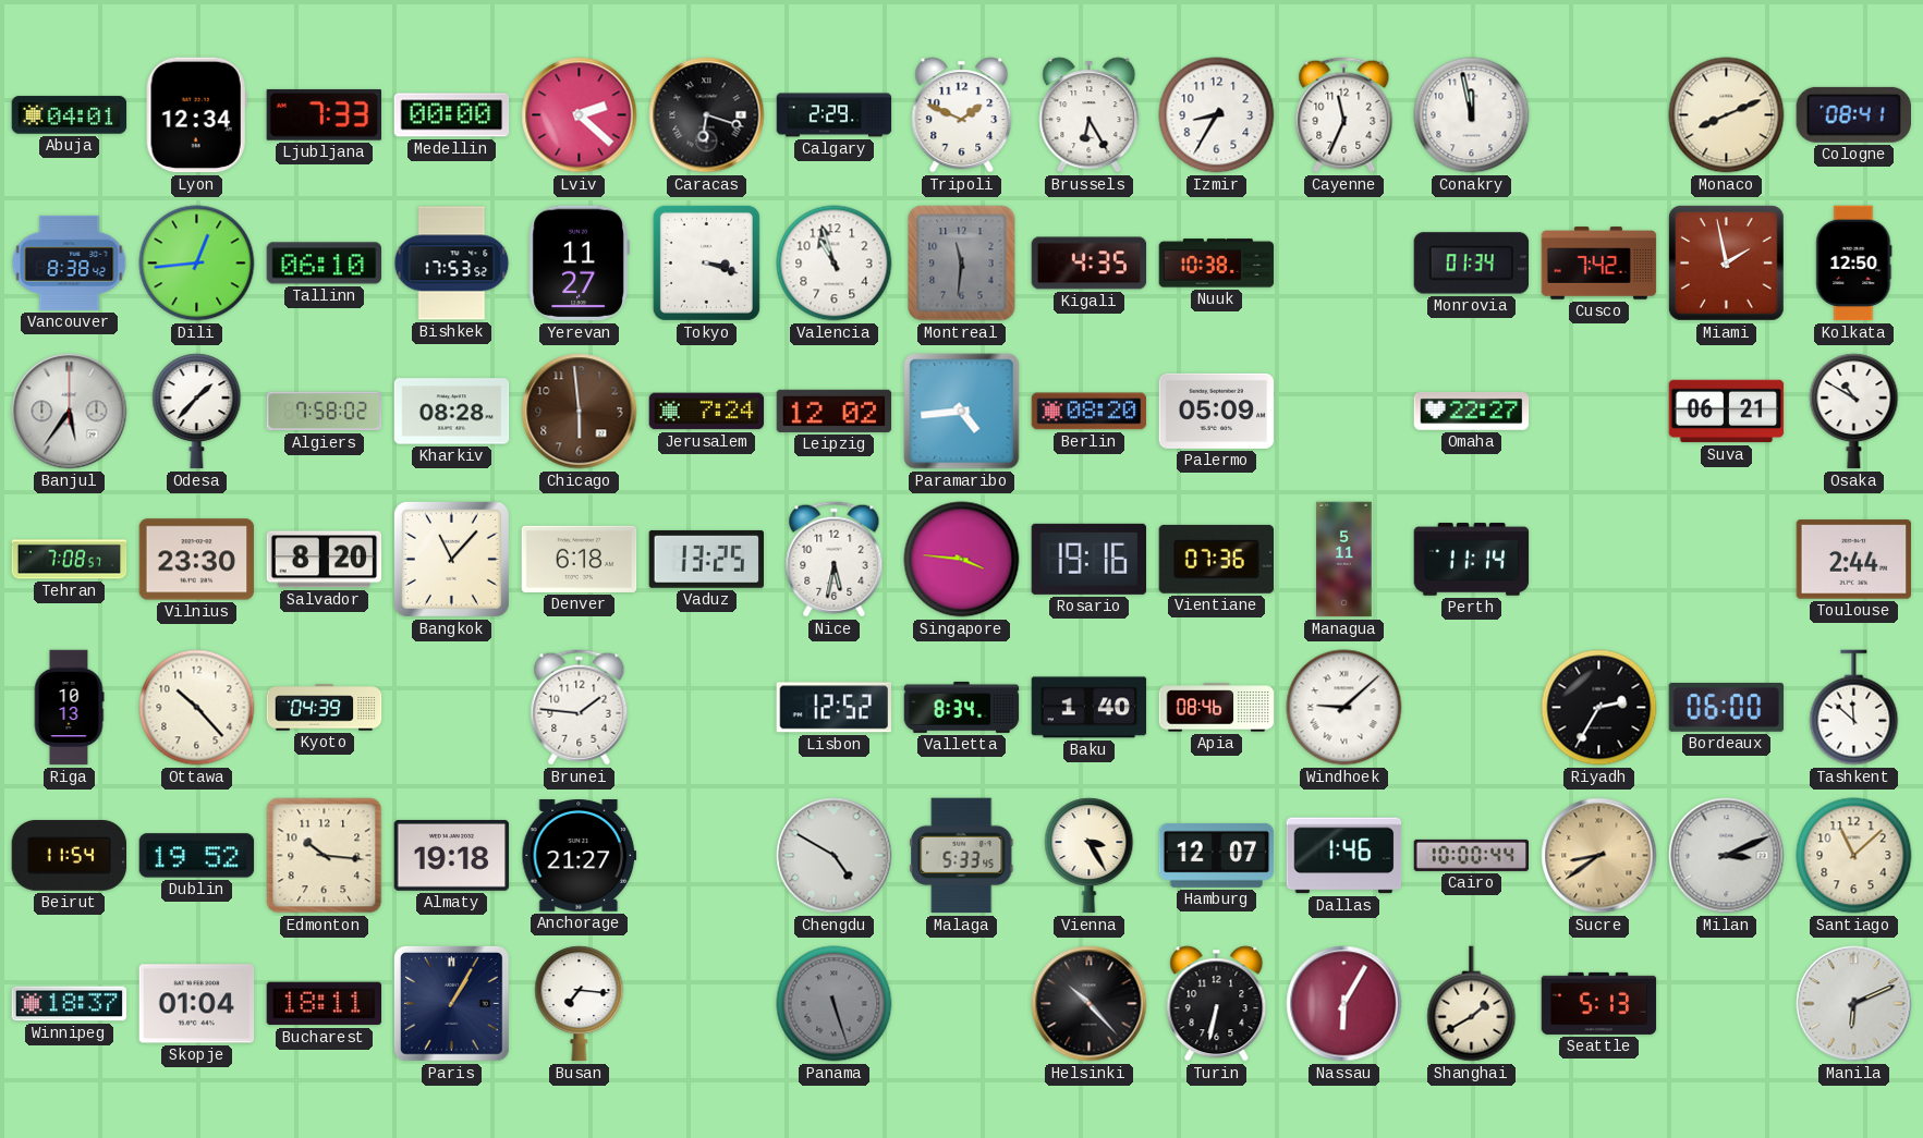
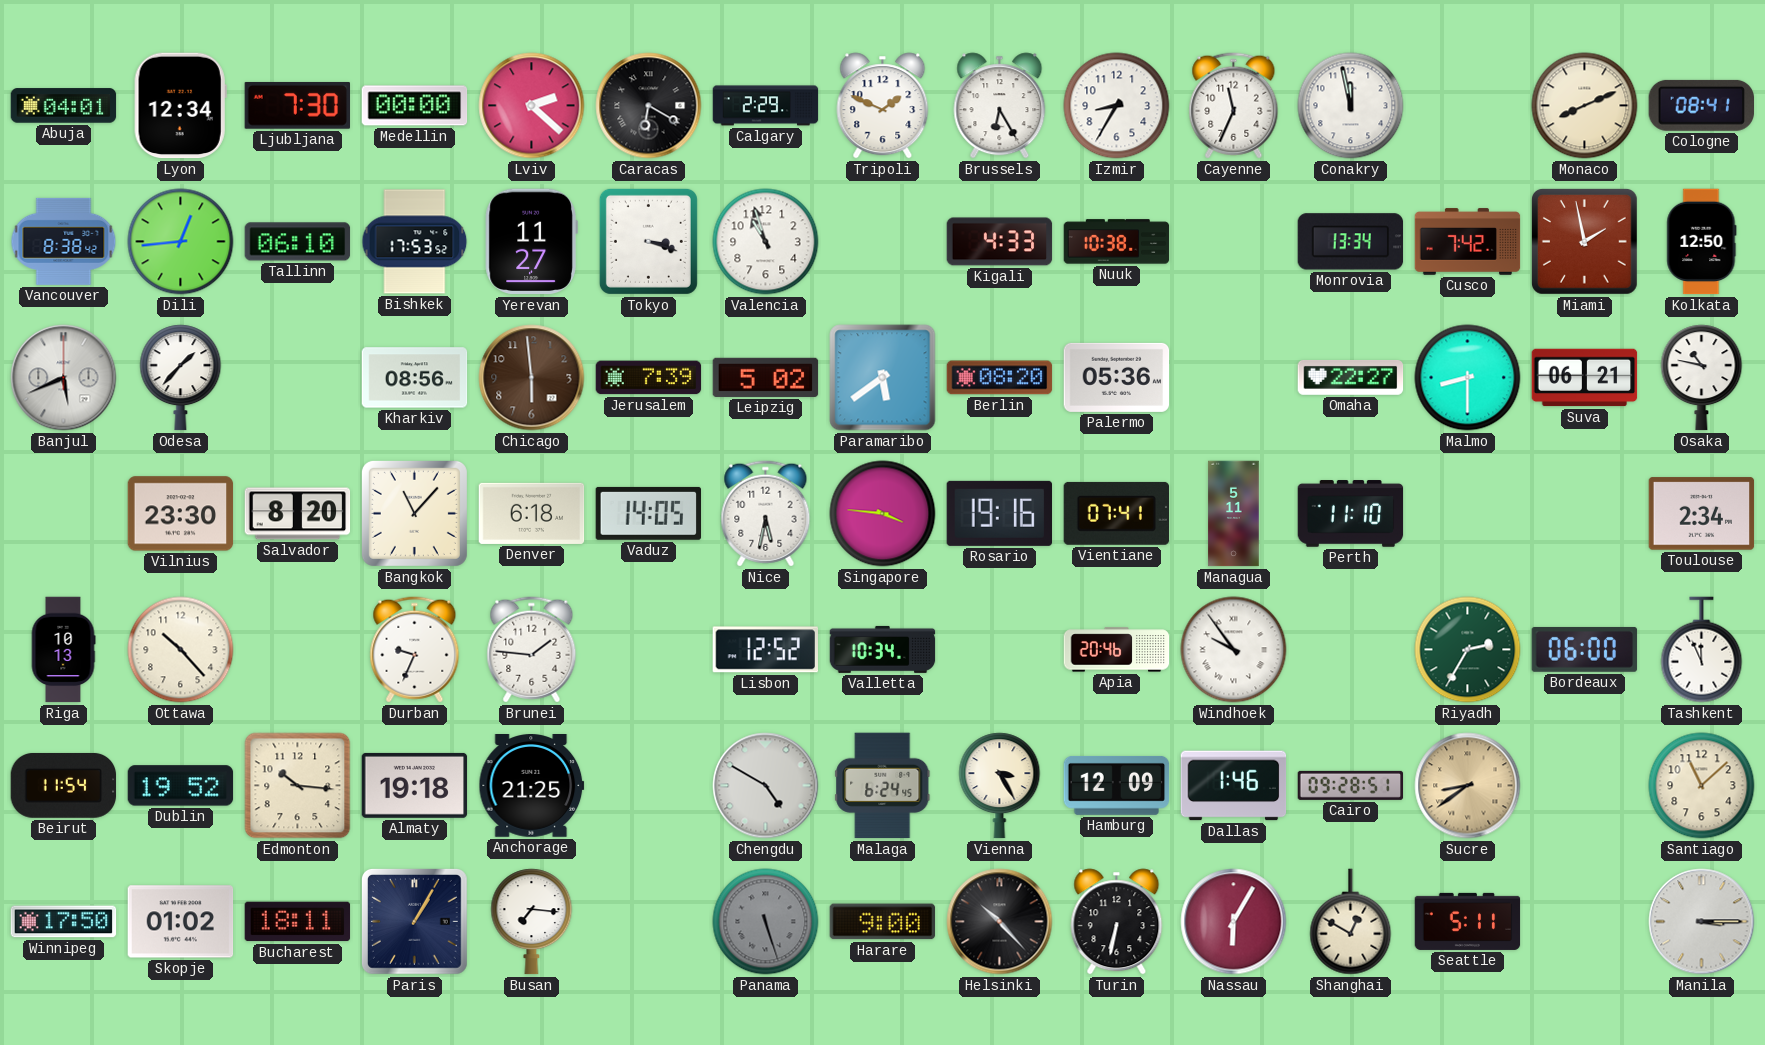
Ljubljana: 7:33 -> 7:30 (297, 105)
Caracas: 6:18 -> 6:20 (649, 106)
Montreal: 11:31 -> none (962, 264)
Kigali: 4:35 -> 4:33 (1000, 242)
Monrovia: 01:34 -> 13:34 (1351, 242)
Banjul: 5:36 -> 5:41 (64, 378)
Algiers: 7:58 -> none (325, 412)
Kharkiv: 08:28 -> 08:56 (415, 378)
Jerusalem: 7:24 -> 7:39 (649, 378)
Leipzig: 12:02 -> 5:02 (766, 377)
Paramaribo: 4:44 -> 5:39 (883, 378)
Palermo: 05:09 -> 05:36 (1117, 377)
Malmo: none -> 8:30 (1468, 378)
Osaka: 10:50 -> 10:47 (1702, 378)
Tehran: 7:08 -> none (70, 560)
Vaduz: 13:25 -> 14:05 (648, 513)
Vientiane: 07:36 -> 07:41 (1117, 513)
Perth: 11:14 -> 11:10 (1351, 514)
Toulouse: 2:44 -> 2:34 (1702, 514)
Kyoto: 04:39 -> none (325, 708)
Durban: none -> 9:34 (415, 650)
Valletta: 8:34 -> 10:34 (883, 649)
Baku: 1:40 -> none (1090, 708)
Apia: 08:46 -> 20:46 (1117, 650)
Windhoek: 9:08 -> 9:54 (1234, 650)
Riyadh dial: black -> green (1468, 650)
Tashkent: 11:52 -> 11:56 (1702, 650)
Anchorage: 21:27 -> 21:25 (532, 786)
Malaga: 5:33 -> 6:24 (883, 786)
Hamburg: 12:07 -> 12:09 (1117, 785)
Cairo: 10:00 -> 09:28 (1351, 785)
Milan: 3:11 -> none (1727, 856)
Winnipeg: 18:37 -> 17:50 (64, 922)
Skopje: 01:04 -> 01:02 (181, 922)
Harare: none -> 9:00 (883, 922)
Shanghai: 1:40 -> 12:50 (1351, 922)
Seattle: 5:13 -> 5:11 (1468, 921)
Manila: 6:11 -> 3:15 (1702, 922)
